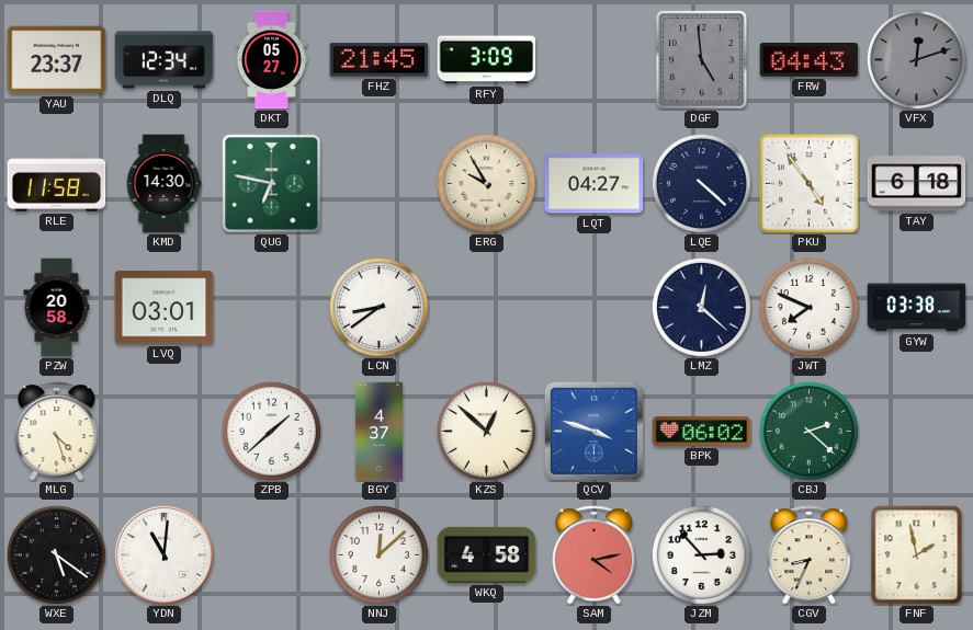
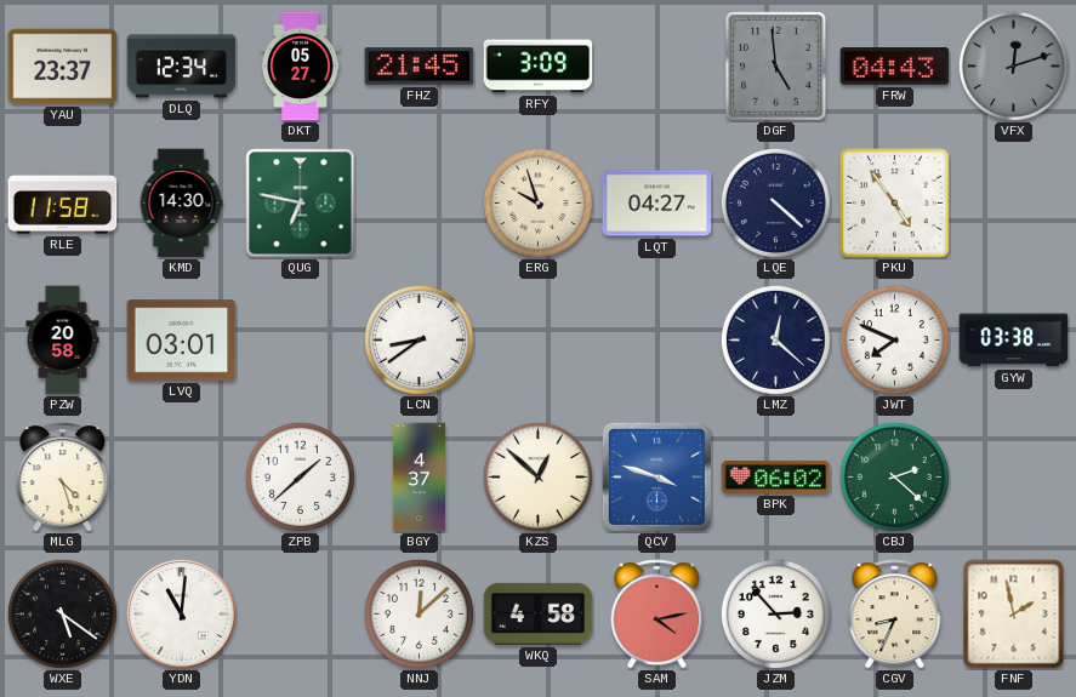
ERG: 9:55 -> 9:57 (537, 202)
TAY: 6:18 -> none (917, 184)
